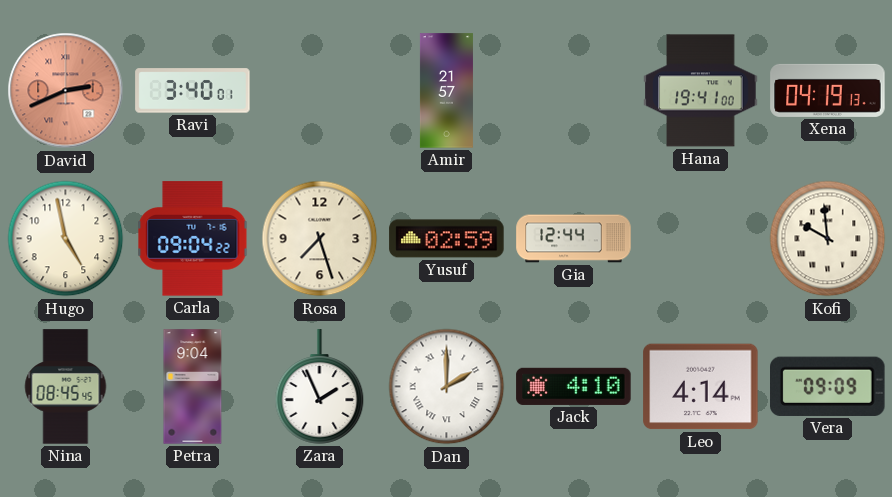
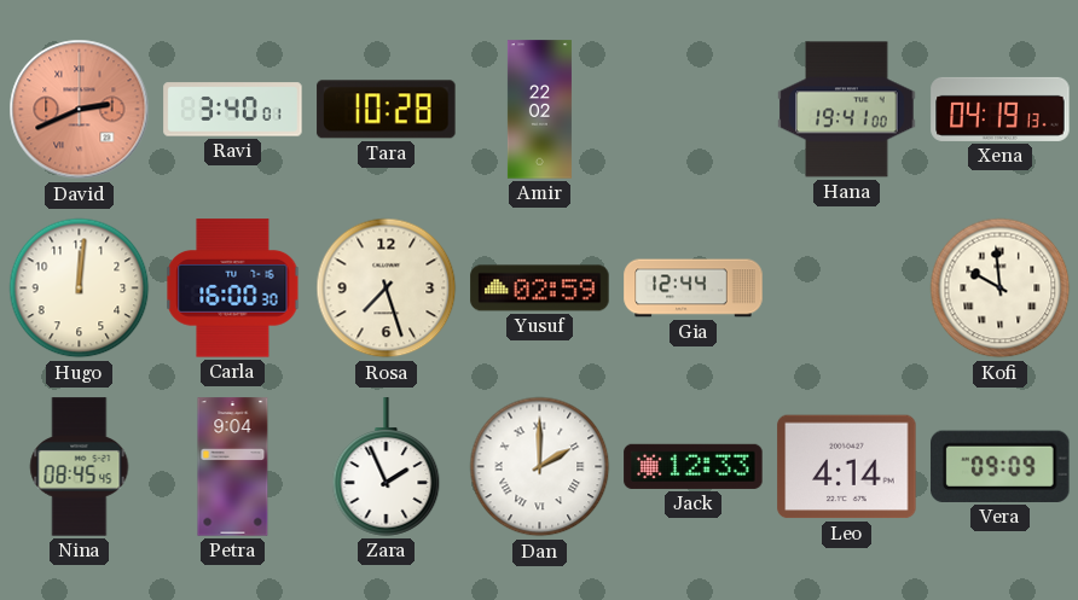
Tara: none -> 10:28 (387, 110)
Amir: 21:57 -> 22:02 (539, 110)
Hugo: 4:58 -> 12:01 (80, 289)
Carla: 09:04 -> 16:00 (233, 289)
Jack: 4:10 -> 12:33 (694, 466)
